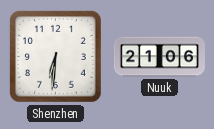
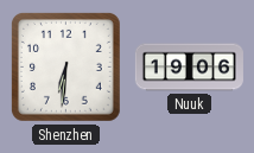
Nuuk: 21:06 -> 19:06 (189, 68)
